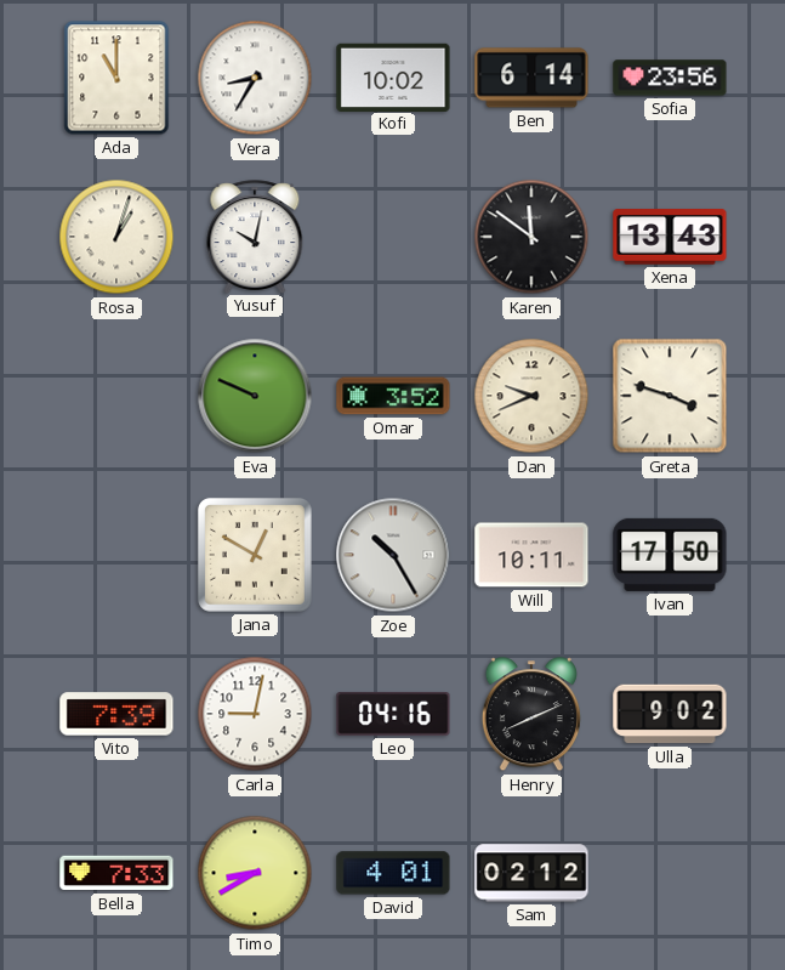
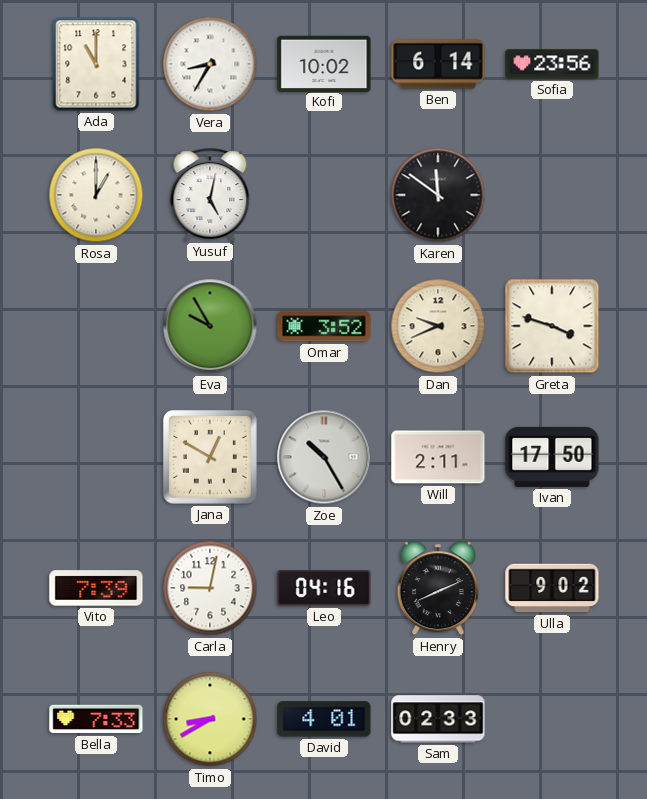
Rosa: 1:03 -> 1:00 (96, 195)
Yusuf: 10:02 -> 5:02 (210, 195)
Xena: 13:43 -> none (670, 237)
Eva: 9:49 -> 9:55 (210, 326)
Will: 10:11 -> 2:11 (438, 457)
Sam: 02:12 -> 02:33 (438, 719)
